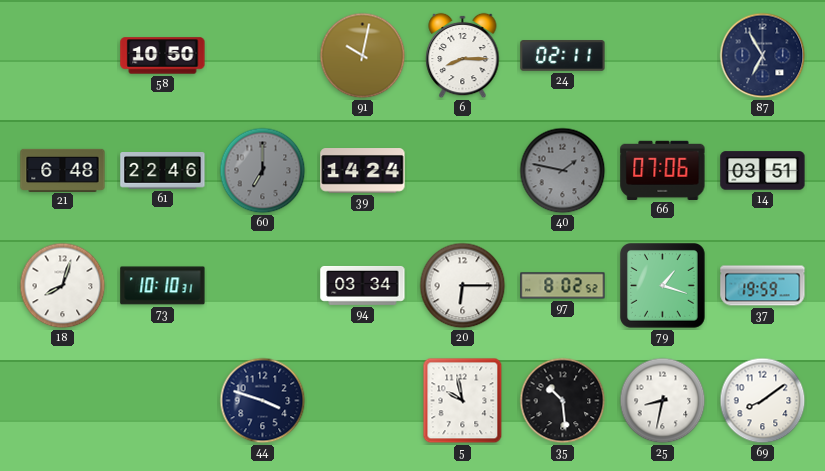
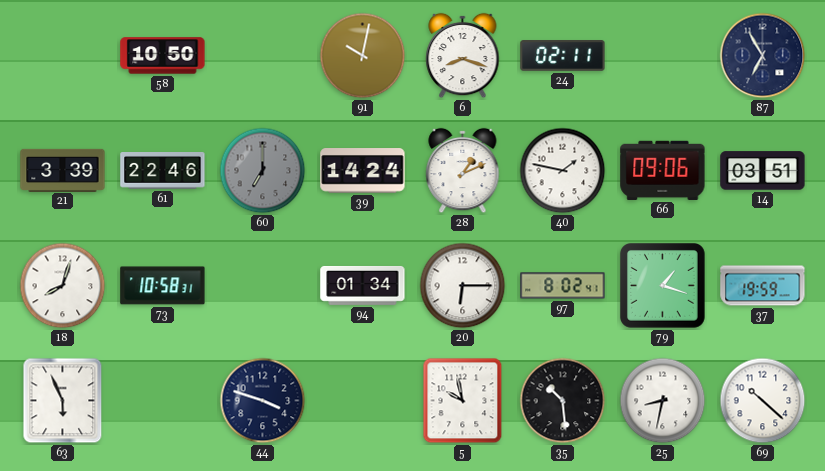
6: 8:15 -> 8:18 (463, 56)
21: 6:48 -> 3:39 (63, 170)
28: none -> 1:11 (463, 171)
40 dial: grey -> white (563, 171)
66: 07:06 -> 09:06 (663, 170)
73: 10:10 -> 10:58 (163, 286)
94: 03:34 -> 01:34 (363, 285)
97: 8:02:52 -> 8:02:41 (563, 286)
63: none -> 5:56 (63, 401)
69: 8:09 -> 10:22 (763, 401)
